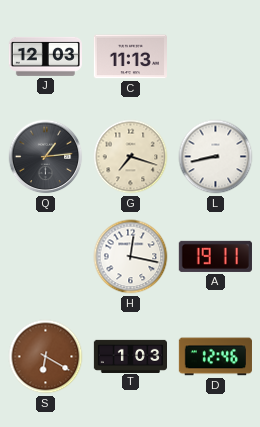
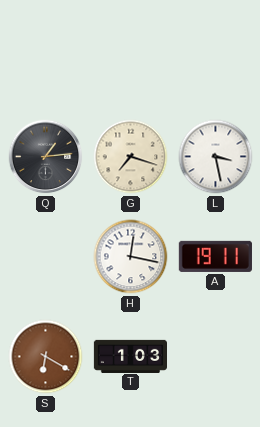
J: 12:03 -> none (45, 56)
C: 11:13 -> none (130, 57)
L: 8:43 -> 3:28 (216, 157)
D: 12:46 -> none (215, 357)
